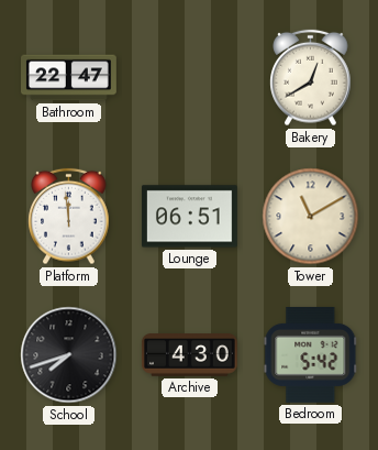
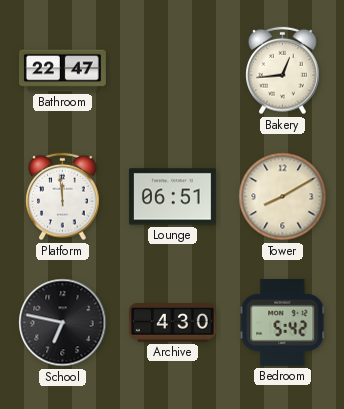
Bakery: 12:40 -> 12:44 (283, 71)
Tower: 11:10 -> 8:10 (283, 197)
School: 7:42 -> 6:47 (63, 323)
